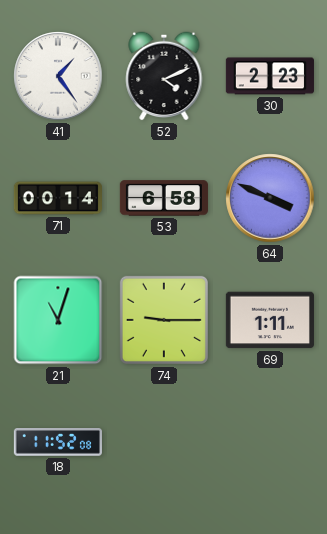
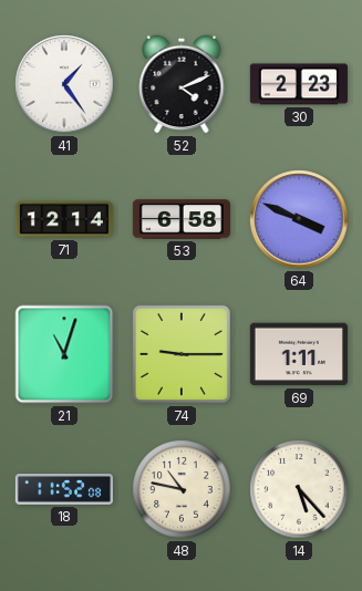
71: 00:14 -> 12:14 (63, 219)
48: none -> 10:47 (182, 489)
14: none -> 5:23 (299, 489)
